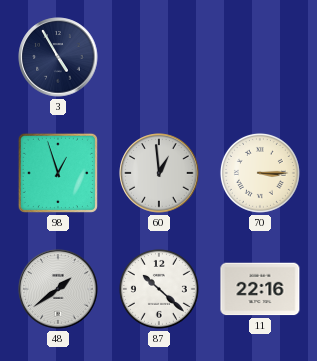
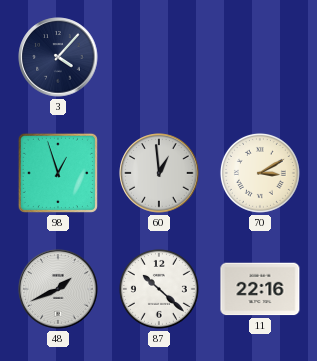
3: 4:55 -> 4:07 (58, 57)
70: 3:15 -> 3:10 (260, 173)
48: 1:39 -> 1:41 (58, 289)
